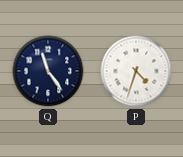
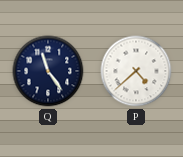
P: 4:33 -> 4:38 (136, 71)
